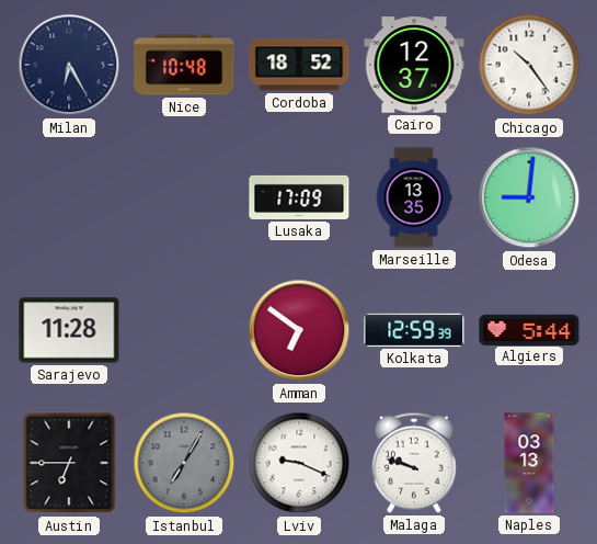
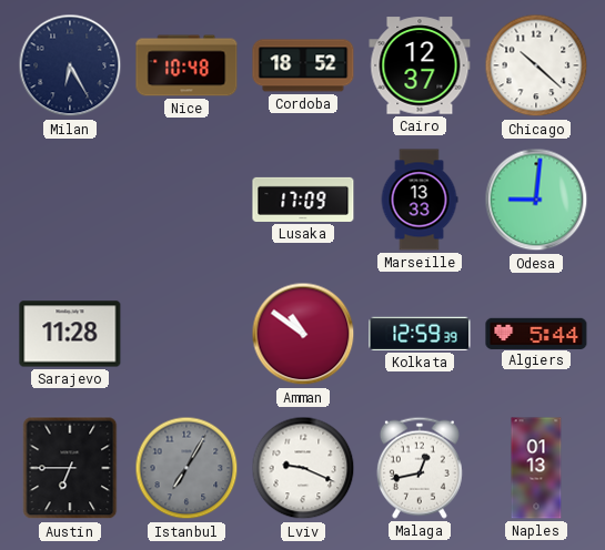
Chicago: 10:24 -> 10:22 (536, 65)
Marseille: 13:35 -> 13:33 (420, 200)
Amman: 6:51 -> 10:51 (303, 334)
Malaga: 9:48 -> 12:43 (420, 468)
Naples: 03:13 -> 01:13 (536, 468)
